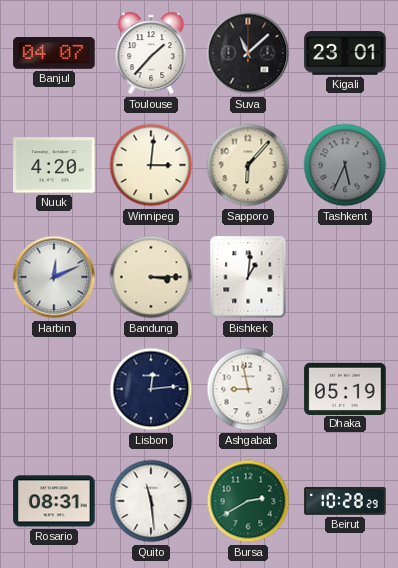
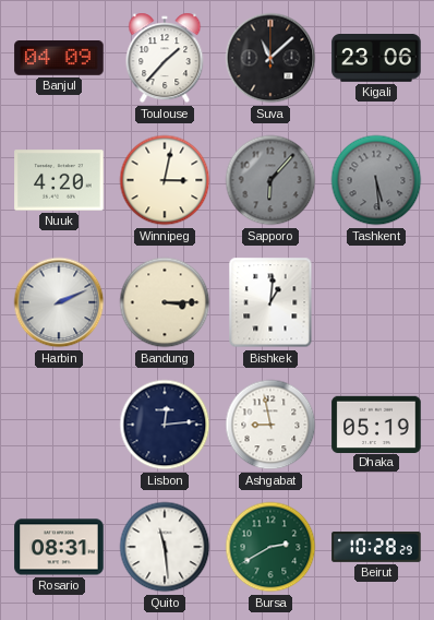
Banjul: 04:07 -> 04:09 (59, 59)
Kigali: 23:01 -> 23:06 (376, 59)
Winnipeg: 3:01 -> 3:02 (165, 180)
Sapporo dial: cream -> grey (270, 180)
Tashkent: 5:34 -> 5:29 (376, 180)
Harbin: 12:11 -> 2:11 (59, 302)
